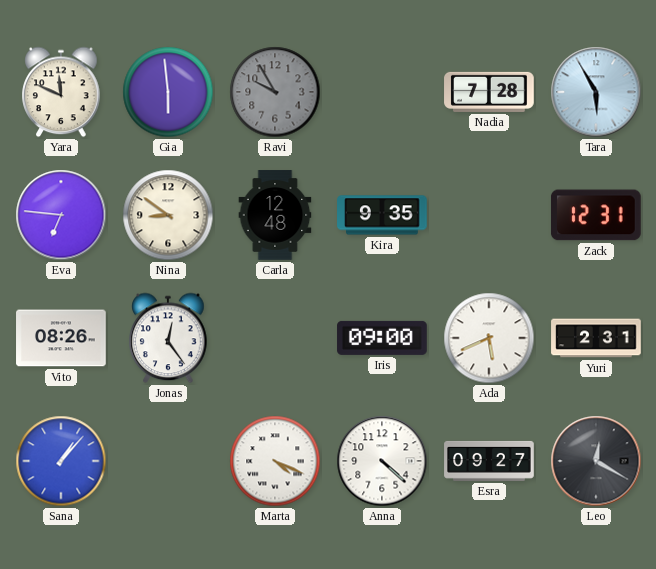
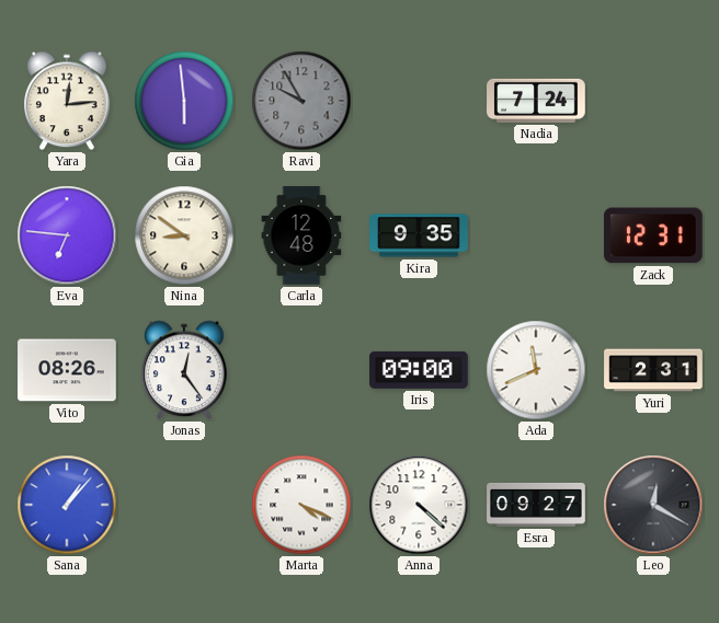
Yara: 11:49 -> 12:14 (67, 101)
Nadia: 7:28 -> 7:24 (536, 101)
Tara: 5:55 -> none (596, 92)
Ada: 5:41 -> 11:41 (536, 370)
